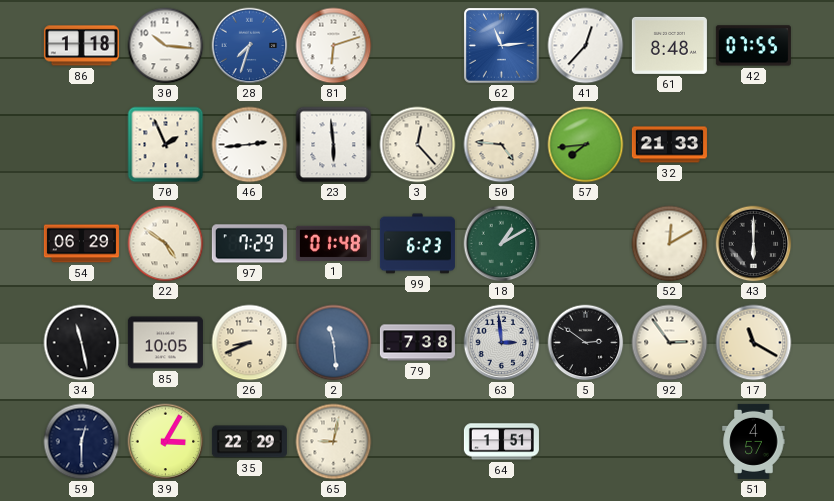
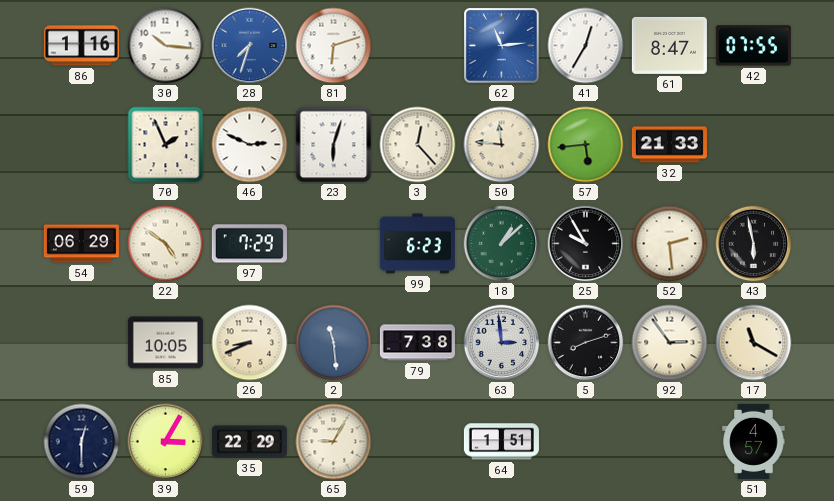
86: 1:18 -> 1:16 (81, 46)
41: 12:37 -> 12:35 (586, 46)
61: 8:48 -> 8:47 (669, 45)
46: 2:44 -> 2:49 (250, 145)
23: 5:59 -> 6:03 (334, 145)
50: 4:46 -> 11:46 (502, 145)
57: 7:44 -> 5:44 (586, 145)
1: 01:48 -> none (333, 243)
18: 1:10 -> 1:08 (502, 244)
25: none -> 9:55 (586, 244)
52: 12:10 -> 2:29 (670, 244)
43: 6:00 -> 5:58 (754, 244)
34: 11:28 -> none (82, 343)
5: 2:51 -> 8:12 (586, 343)
65: 9:02 -> 9:05 (334, 442)
